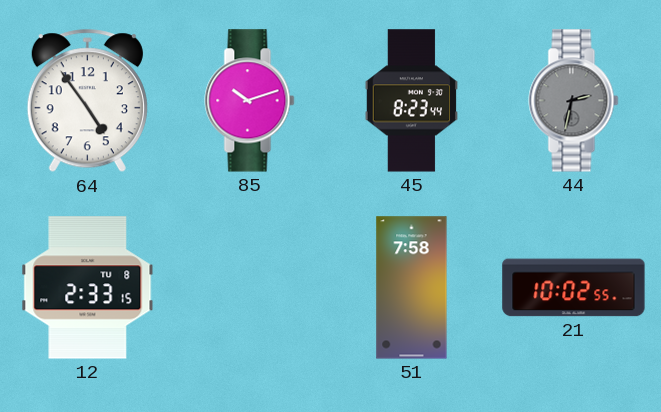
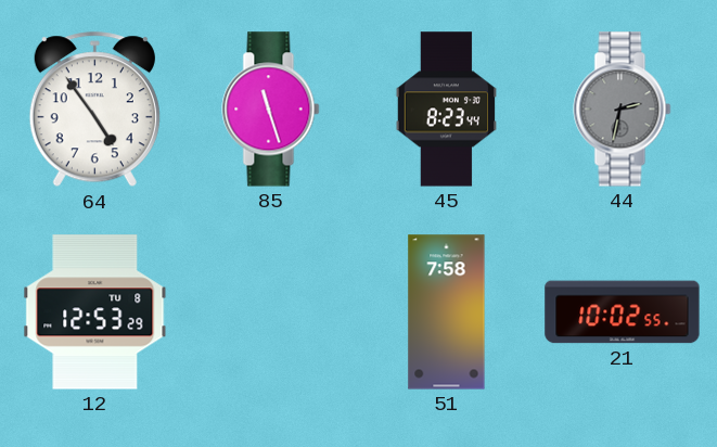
85: 10:12 -> 11:27 (271, 110)
12: 2:33 -> 12:53 (95, 312)
